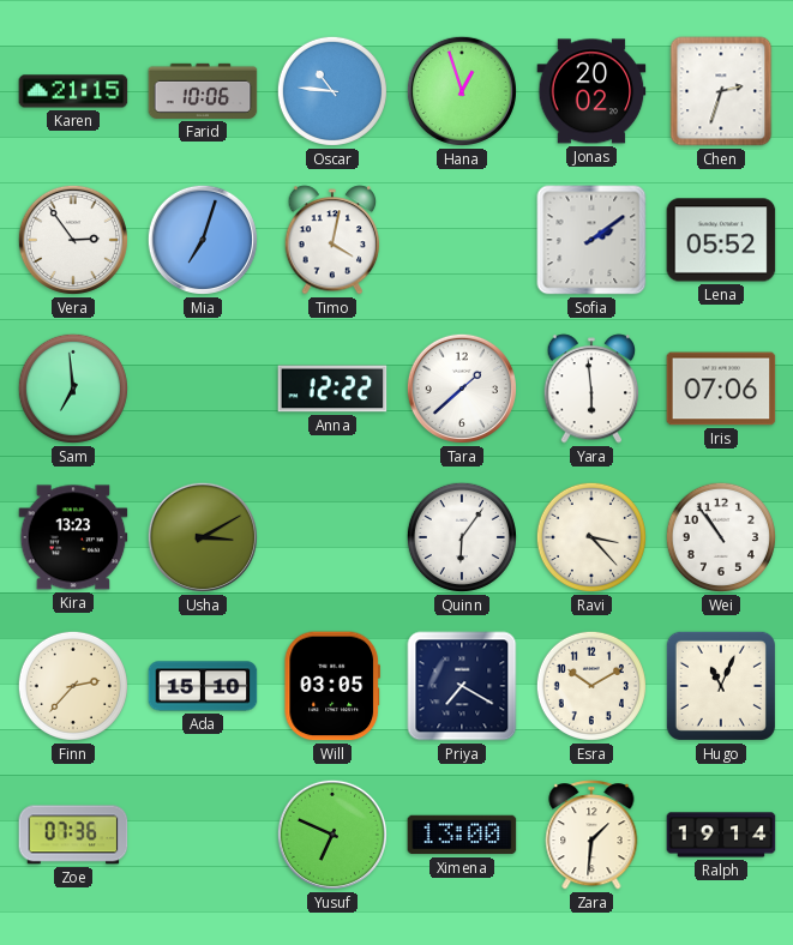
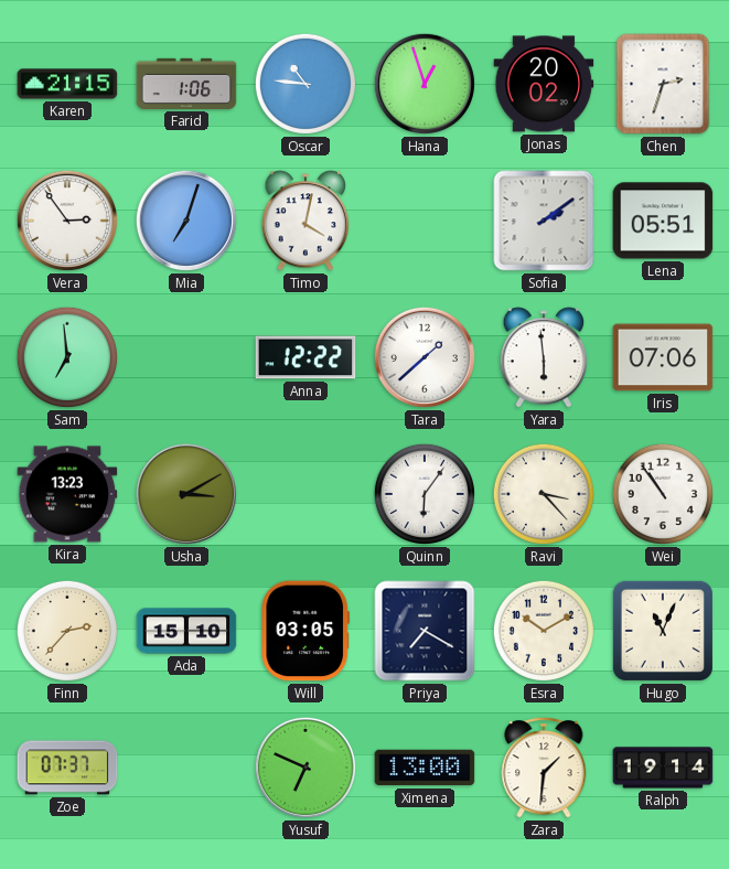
Farid: 10:06 -> 1:06 (186, 84)
Lena: 05:52 -> 05:51 (663, 221)
Zoe: 07:36 -> 07:37 (67, 768)
